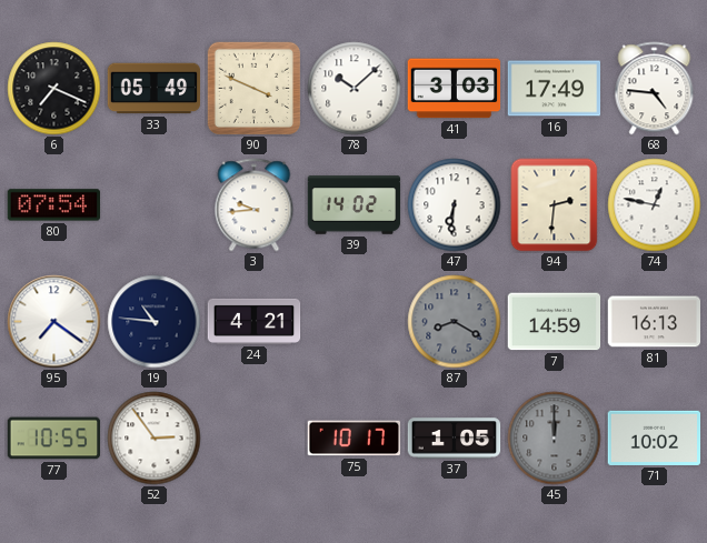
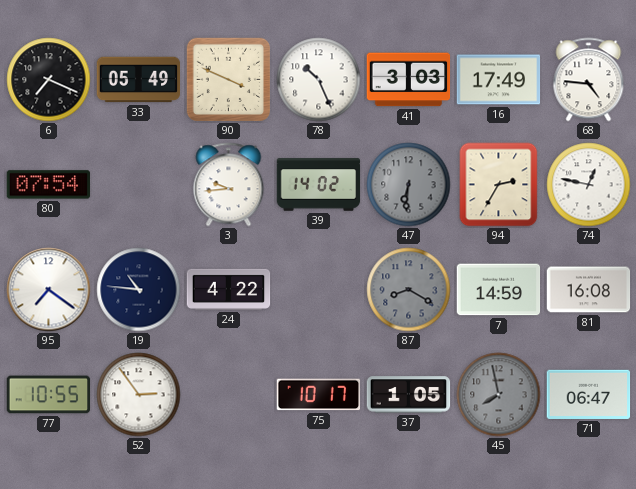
78: 10:08 -> 10:26 (319, 80)
47 dial: white -> grey (409, 185)
94: 2:31 -> 2:35 (499, 185)
24: 4:21 -> 4:22 (229, 289)
81: 16:13 -> 16:08 (589, 290)
45: 12:00 -> 7:58 (499, 395)
71: 10:02 -> 06:47 (589, 394)
